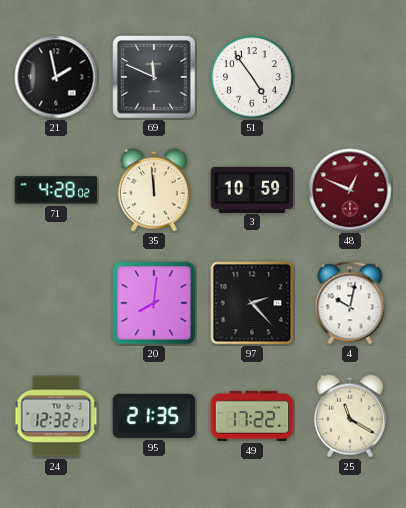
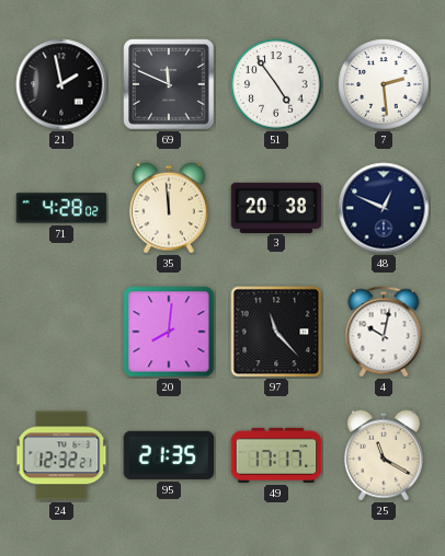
7: none -> 2:29 (384, 84)
3: 10:59 -> 20:38 (276, 207)
48 dial: burgundy -> navy (384, 208)
97: 2:23 -> 11:23 (276, 332)
49: 17:22 -> 17:17 (276, 455)
